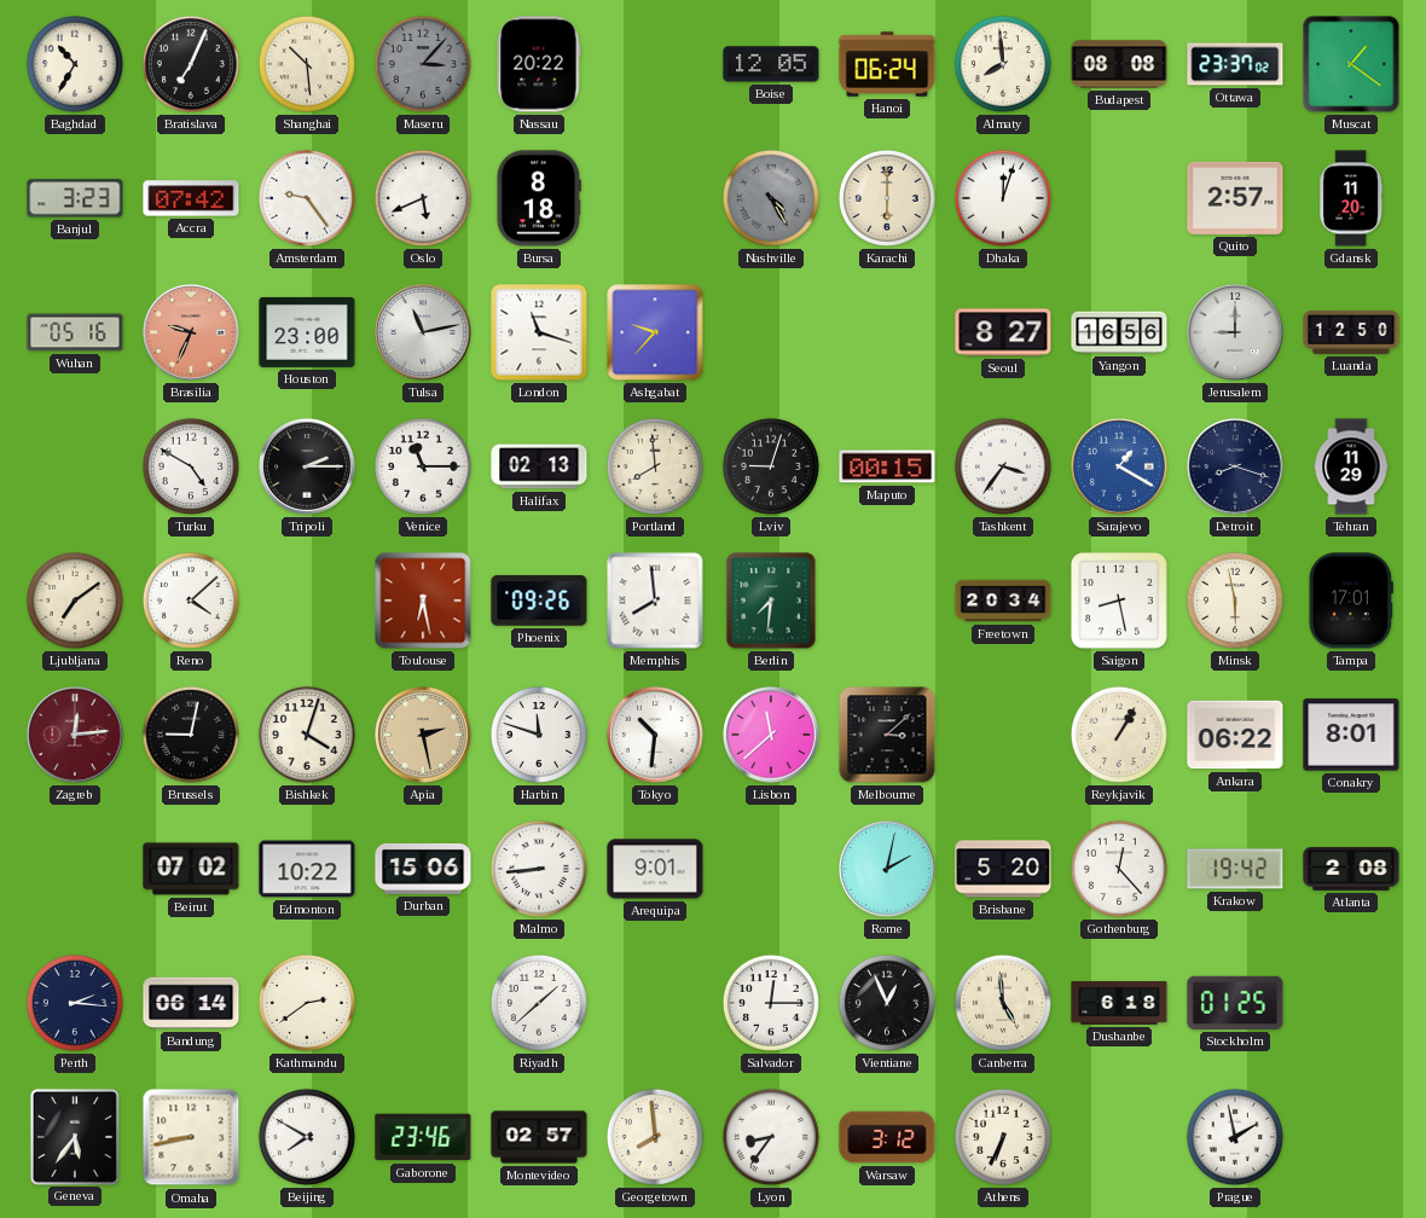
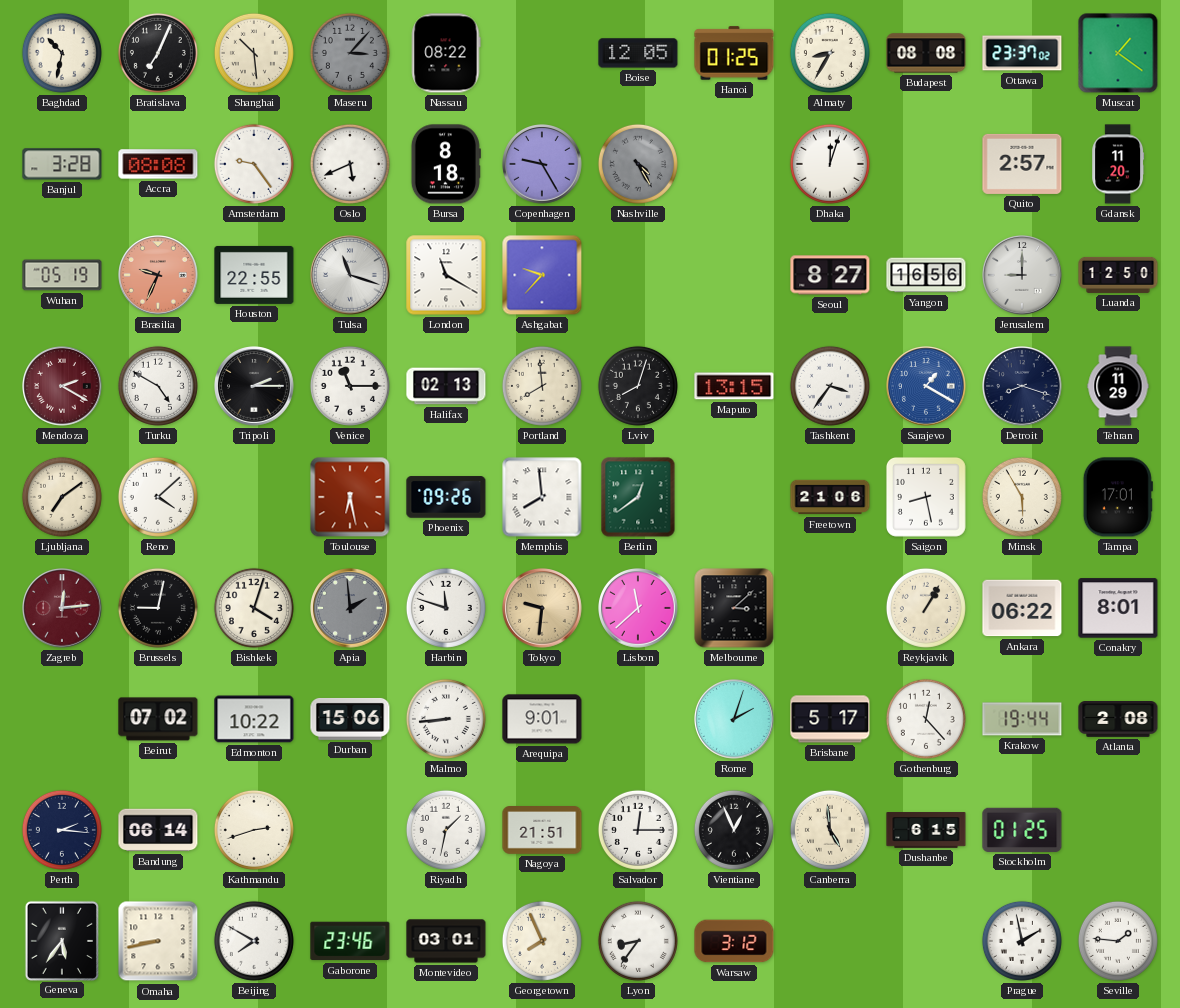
Baghdad: 10:35 -> 10:32 (62, 53)
Nassau: 20:22 -> 08:22 (446, 53)
Hanoi: 06:24 -> 01:25 (734, 53)
Almaty: 7:59 -> 8:35 (830, 53)
Banjul: 3:23 -> 3:28 (62, 164)
Accra: 07:42 -> 08:08 (158, 164)
Copenhagen: none -> 9:25 (542, 164)
Karachi: 6:00 -> none (887, 198)
Wuhan: 05:16 -> 05:19 (62, 275)
Houston: 23:00 -> 22:55 (254, 275)
Tulsa: 11:13 -> 11:18 (350, 275)
London: 11:18 -> 11:20 (446, 275)
Mendoza: none -> 2:20 (62, 386)
Lviv: 9:03 -> 8:03 (638, 386)
Maputo: 00:15 -> 13:15 (734, 386)
Berlin: 7:31 -> 12:39 (638, 497)
Freetown: 20:34 -> 21:06 (830, 497)
Minsk: 5:58 -> 5:55 (1022, 497)
Apia: 2:28 -> 1:59 (350, 608)
Apia dial: champagne -> grey (350, 608)
Tokyo: 10:31 -> 9:31 (542, 608)
Tokyo dial: white -> champagne (542, 608)
Rome: 2:02 -> 2:03 (734, 719)
Brisbane: 5:20 -> 5:17 (830, 719)
Krakow: 19:42 -> 19:44 (1022, 719)
Kathmandu: 2:39 -> 2:42 (254, 830)
Riyadh: 1:38 -> 1:32 (446, 830)
Nagoya: none -> 21:51 (542, 831)
Dushanbe: 6:18 -> 6:15 (926, 830)
Montevideo: 02:57 -> 03:01 (446, 941)
Georgetown: 7:59 -> 7:56 (542, 941)
Athens: 6:34 -> none (1003, 1137)
Seville: none -> 1:46 (1118, 941)
